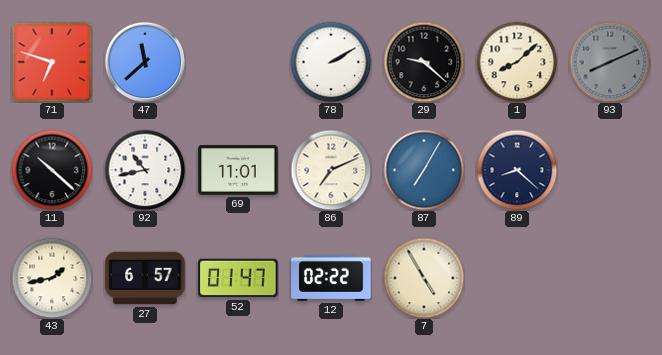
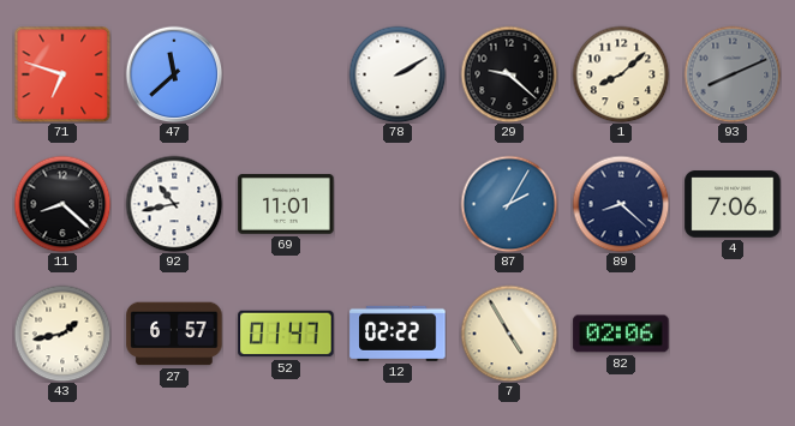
11: 10:22 -> 8:22 (62, 204)
86: 7:11 -> none (331, 170)
87: 7:05 -> 2:05 (509, 204)
4: none -> 7:06 (733, 204)
82: none -> 02:06 (621, 334)
